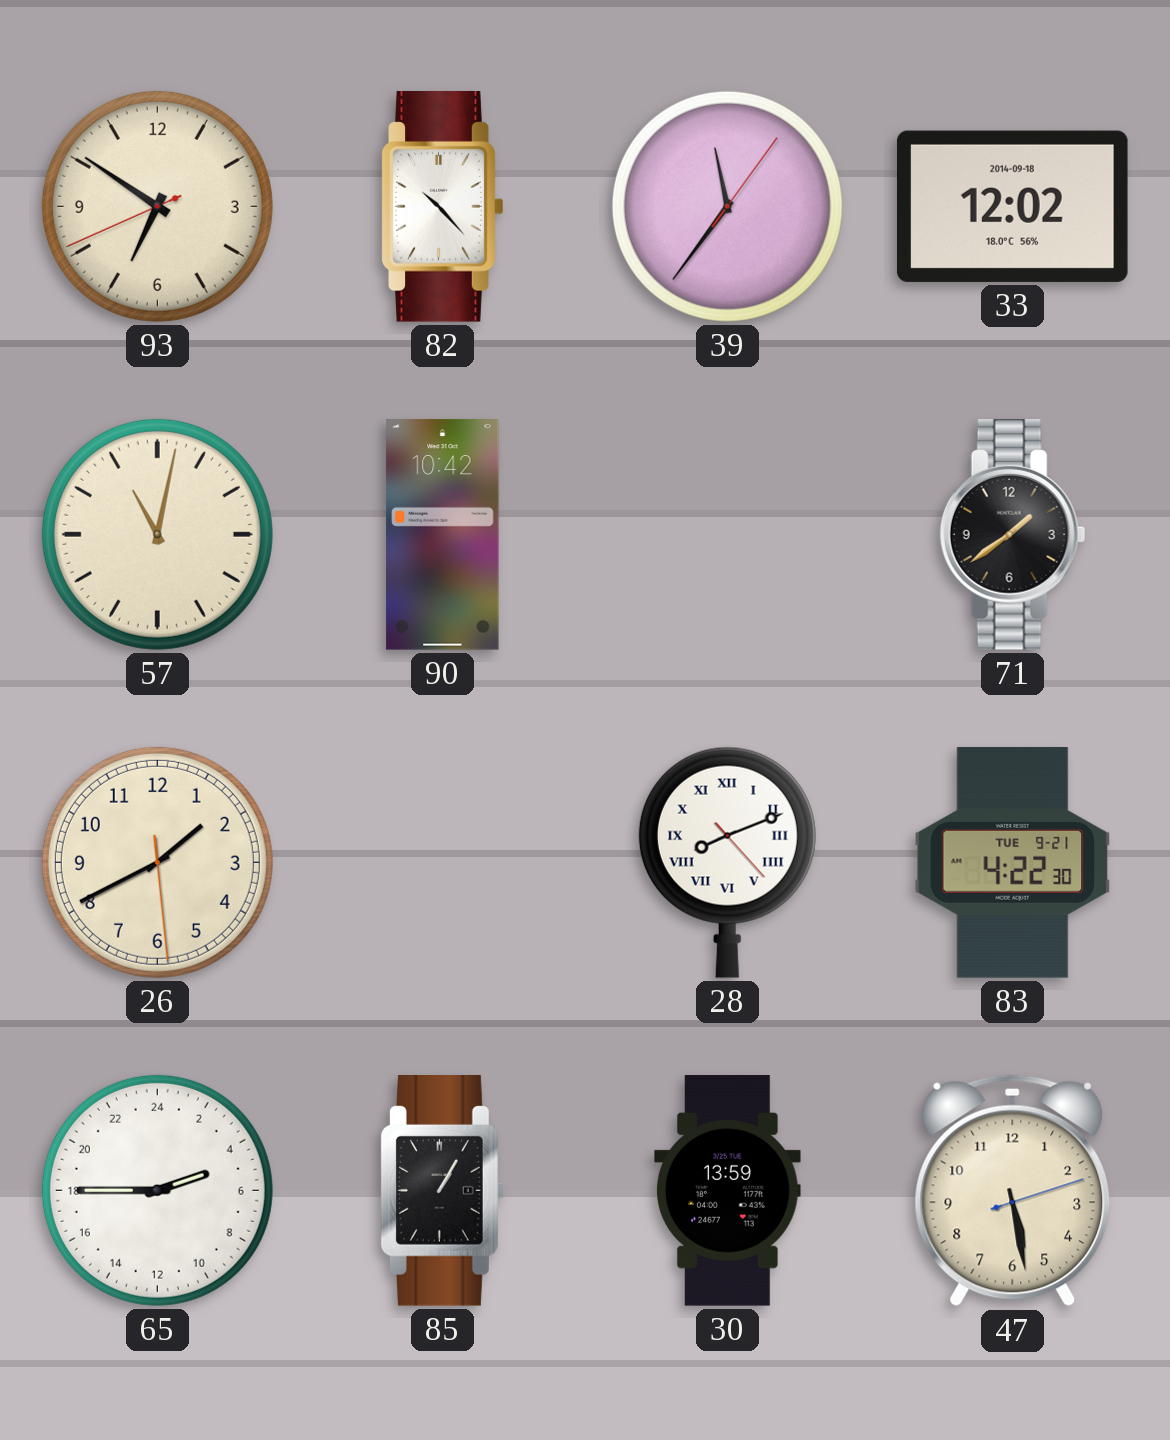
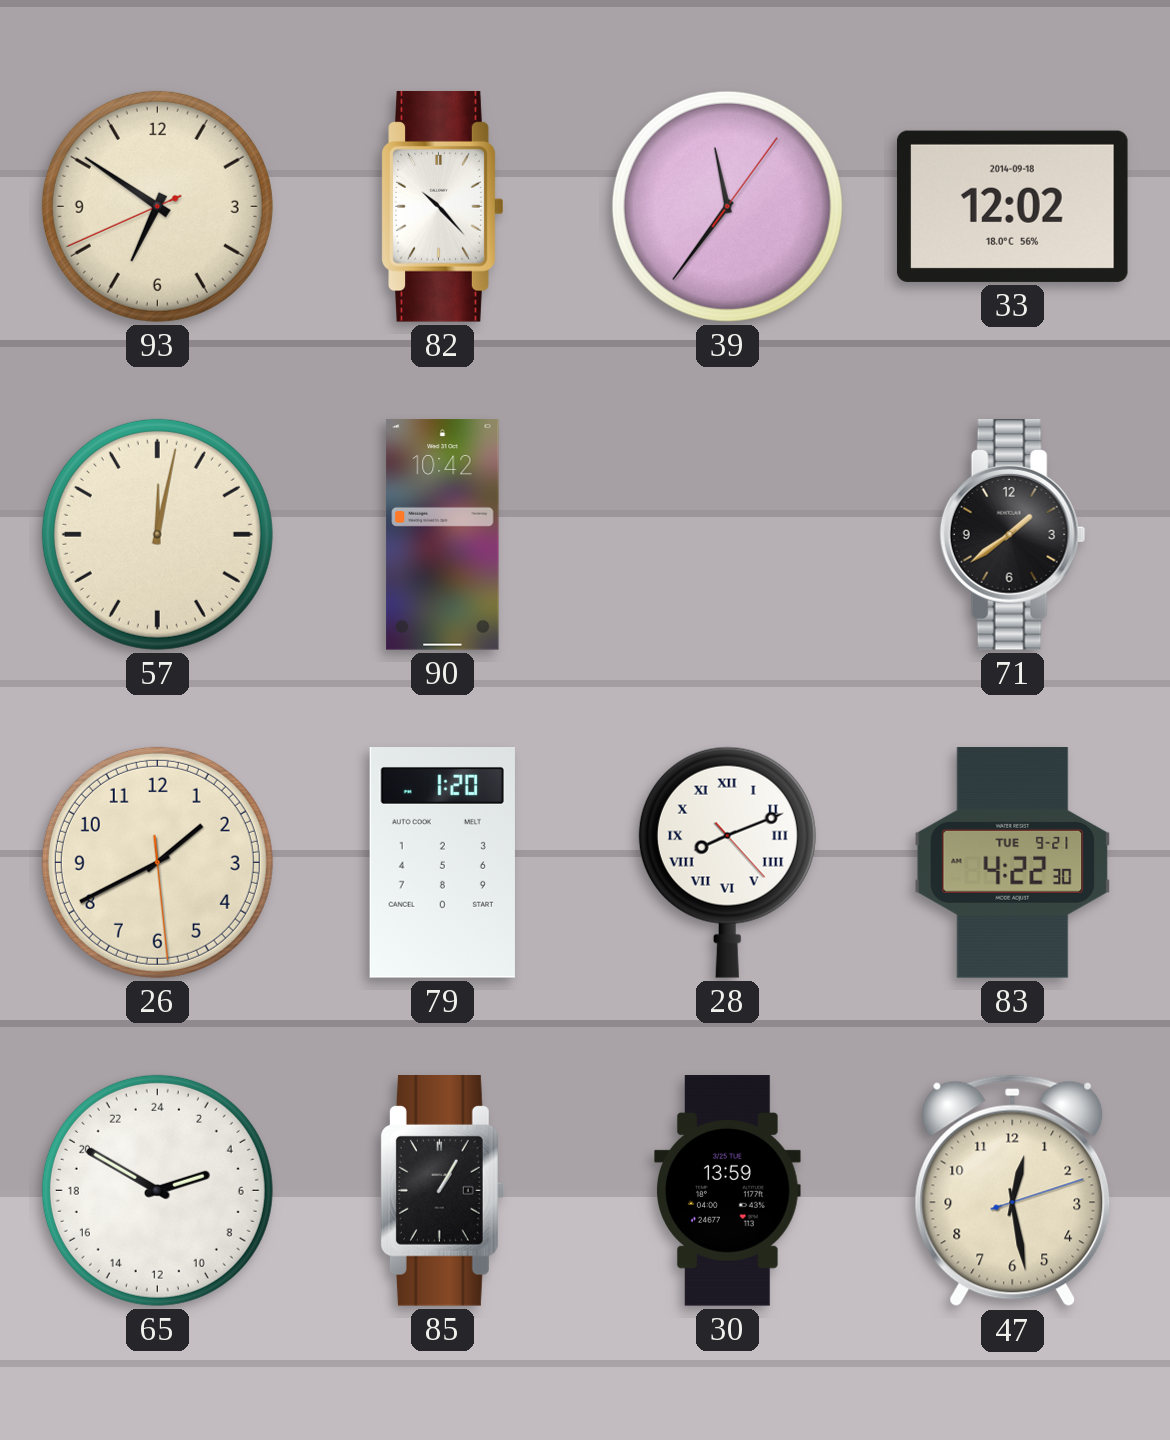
57: 11:02 -> 12:02 (157, 534)
79: none -> 1:20 (442, 863)
65: 4:45 -> 4:50 (157, 1190)
47: 5:28 -> 12:28 (1013, 1191)
